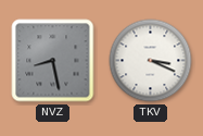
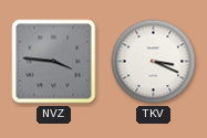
NVZ: 8:28 -> 3:46 (54, 62)
